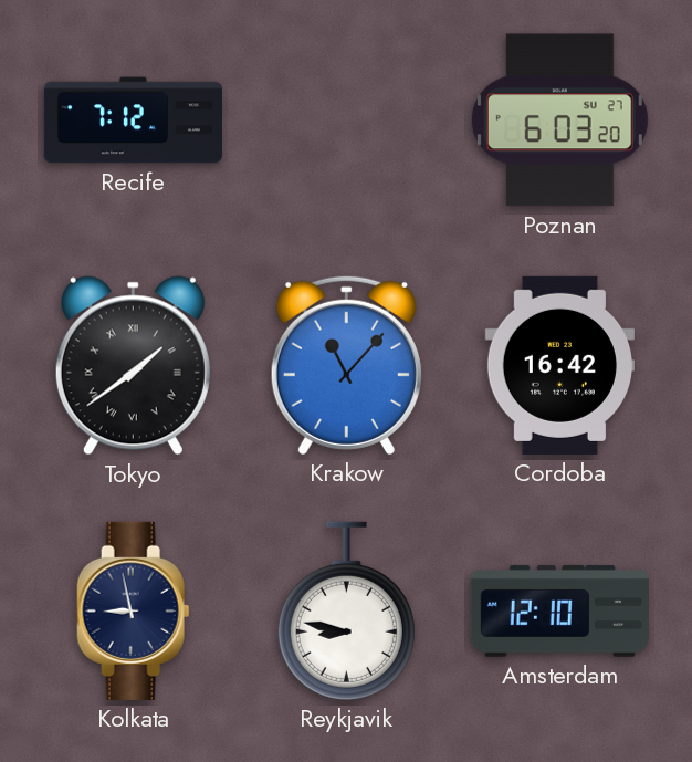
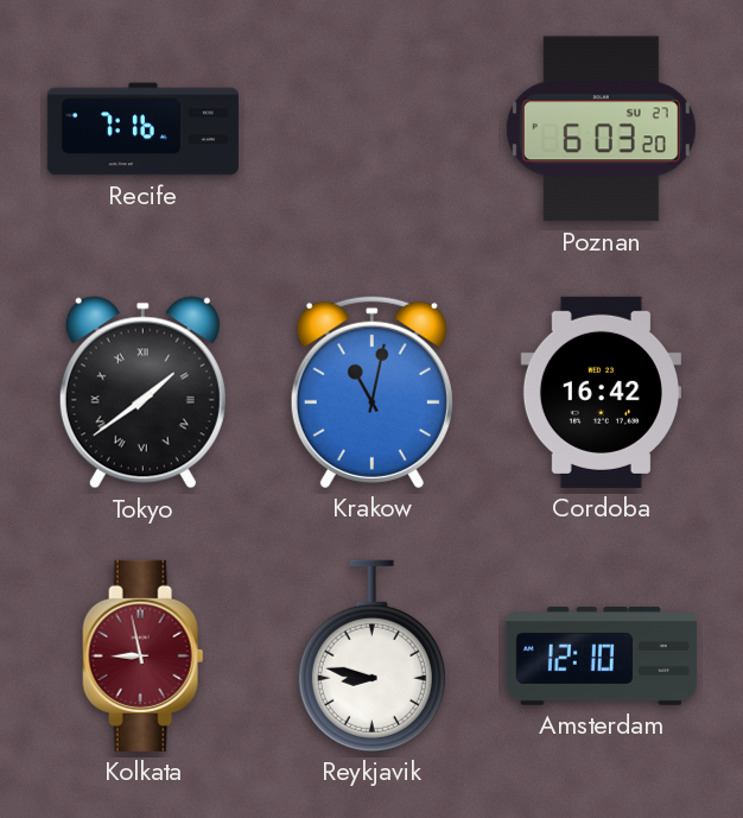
Recife: 7:12 -> 7:16 (142, 129)
Krakow: 11:07 -> 11:02 (371, 392)
Kolkata dial: navy -> burgundy (144, 655)
